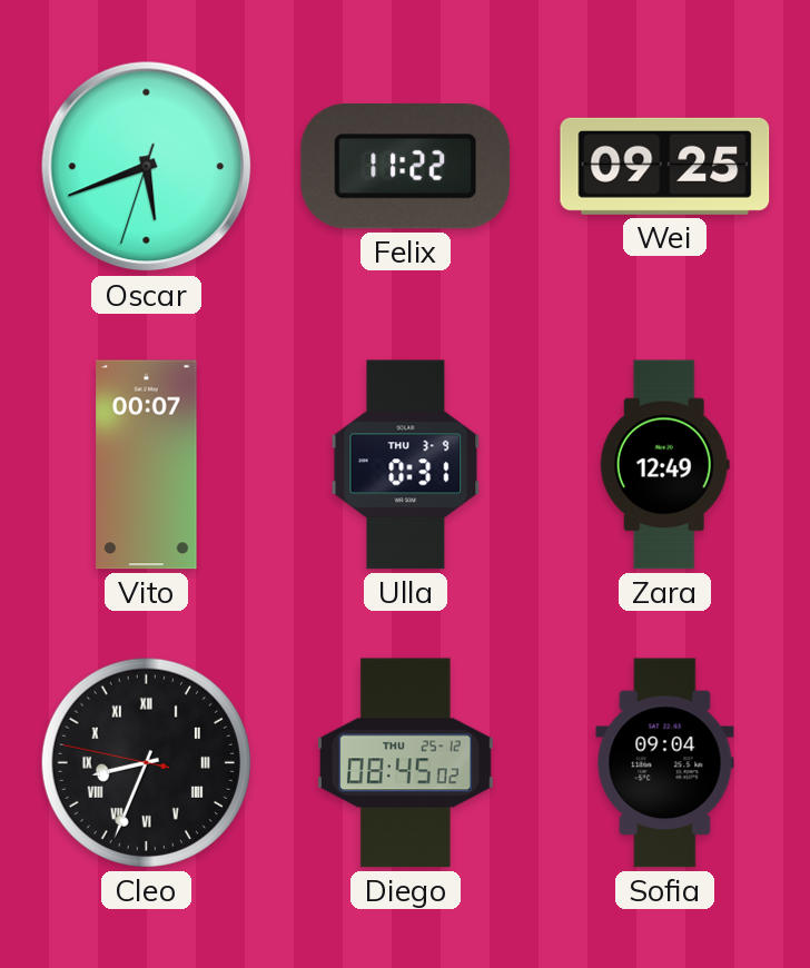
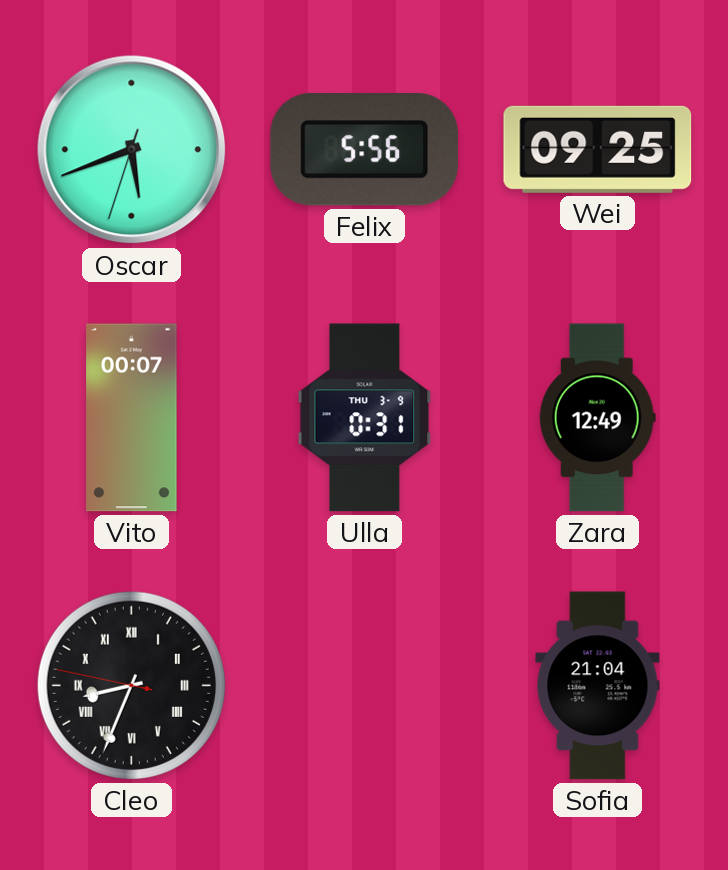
Felix: 11:22 -> 5:56 (364, 150)
Diego: 08:45 -> none (406, 763)
Sofia: 09:04 -> 21:04 (598, 686)
